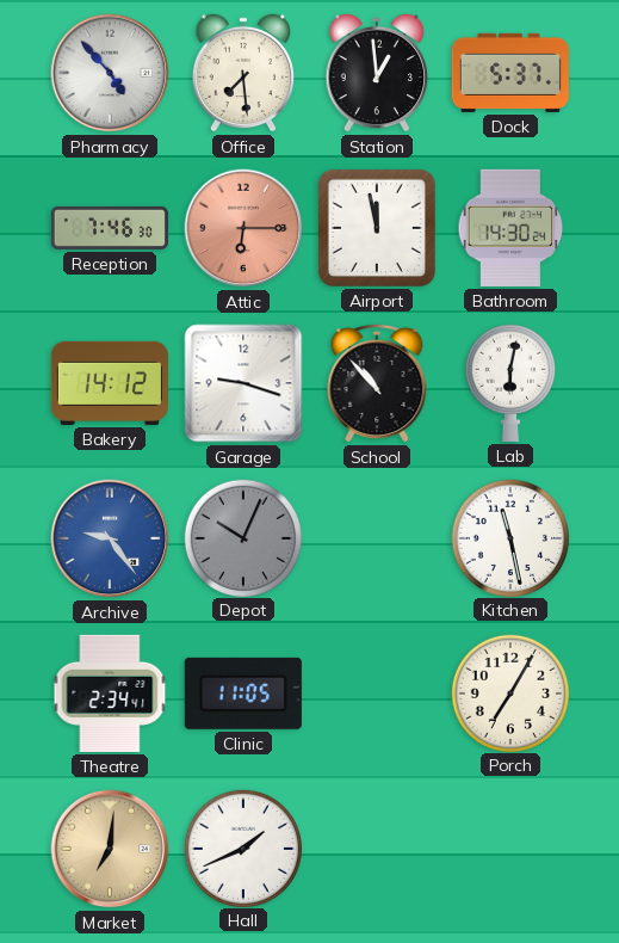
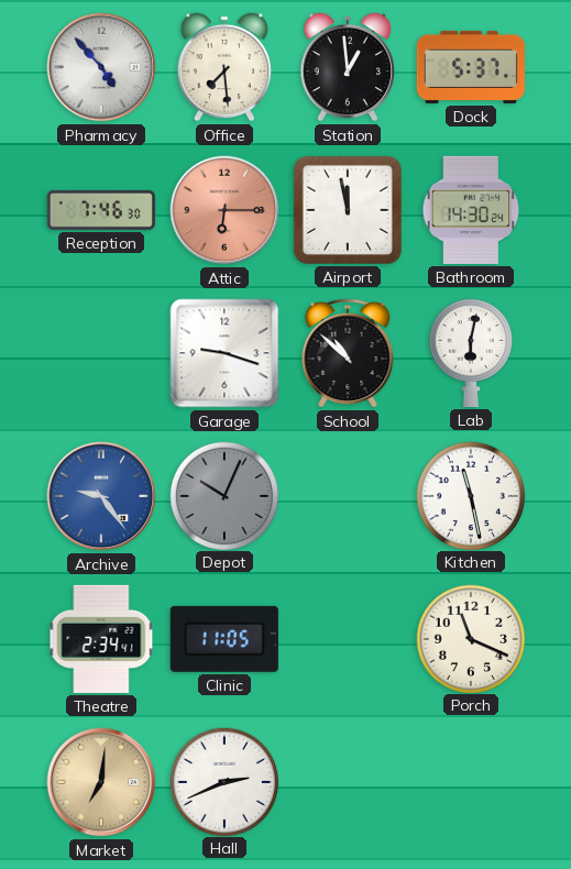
Bakery: 14:12 -> none (110, 383)
School: 10:53 -> 10:52 (348, 353)
Porch: 7:05 -> 11:19 (470, 638)
Hall: 1:41 -> 2:41 (223, 781)
